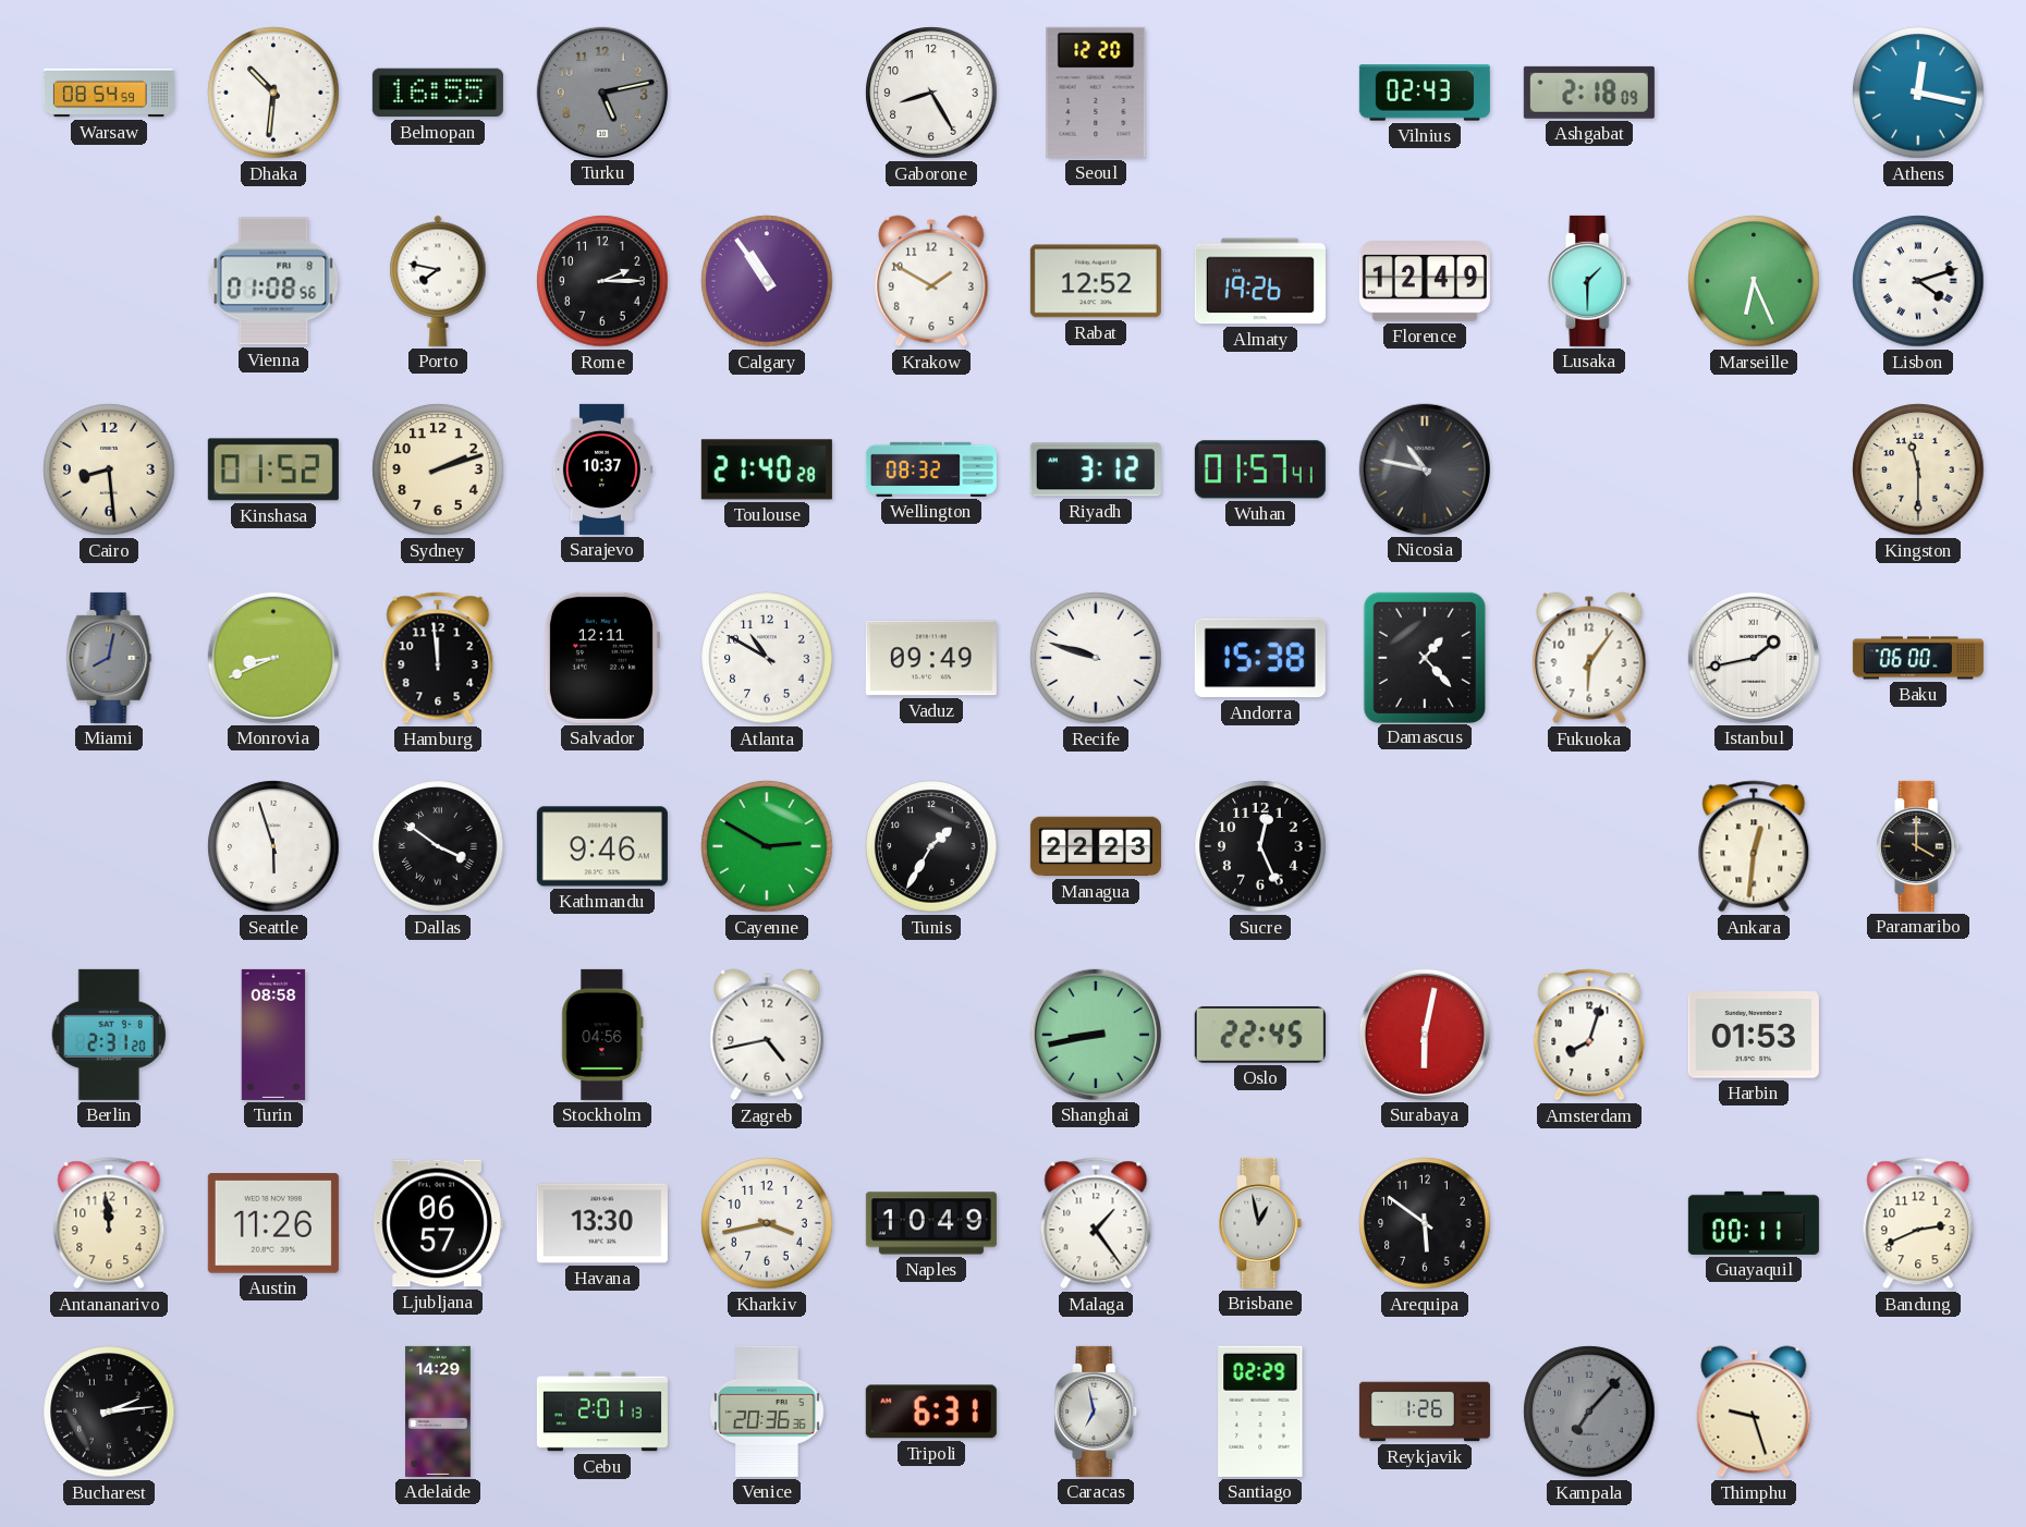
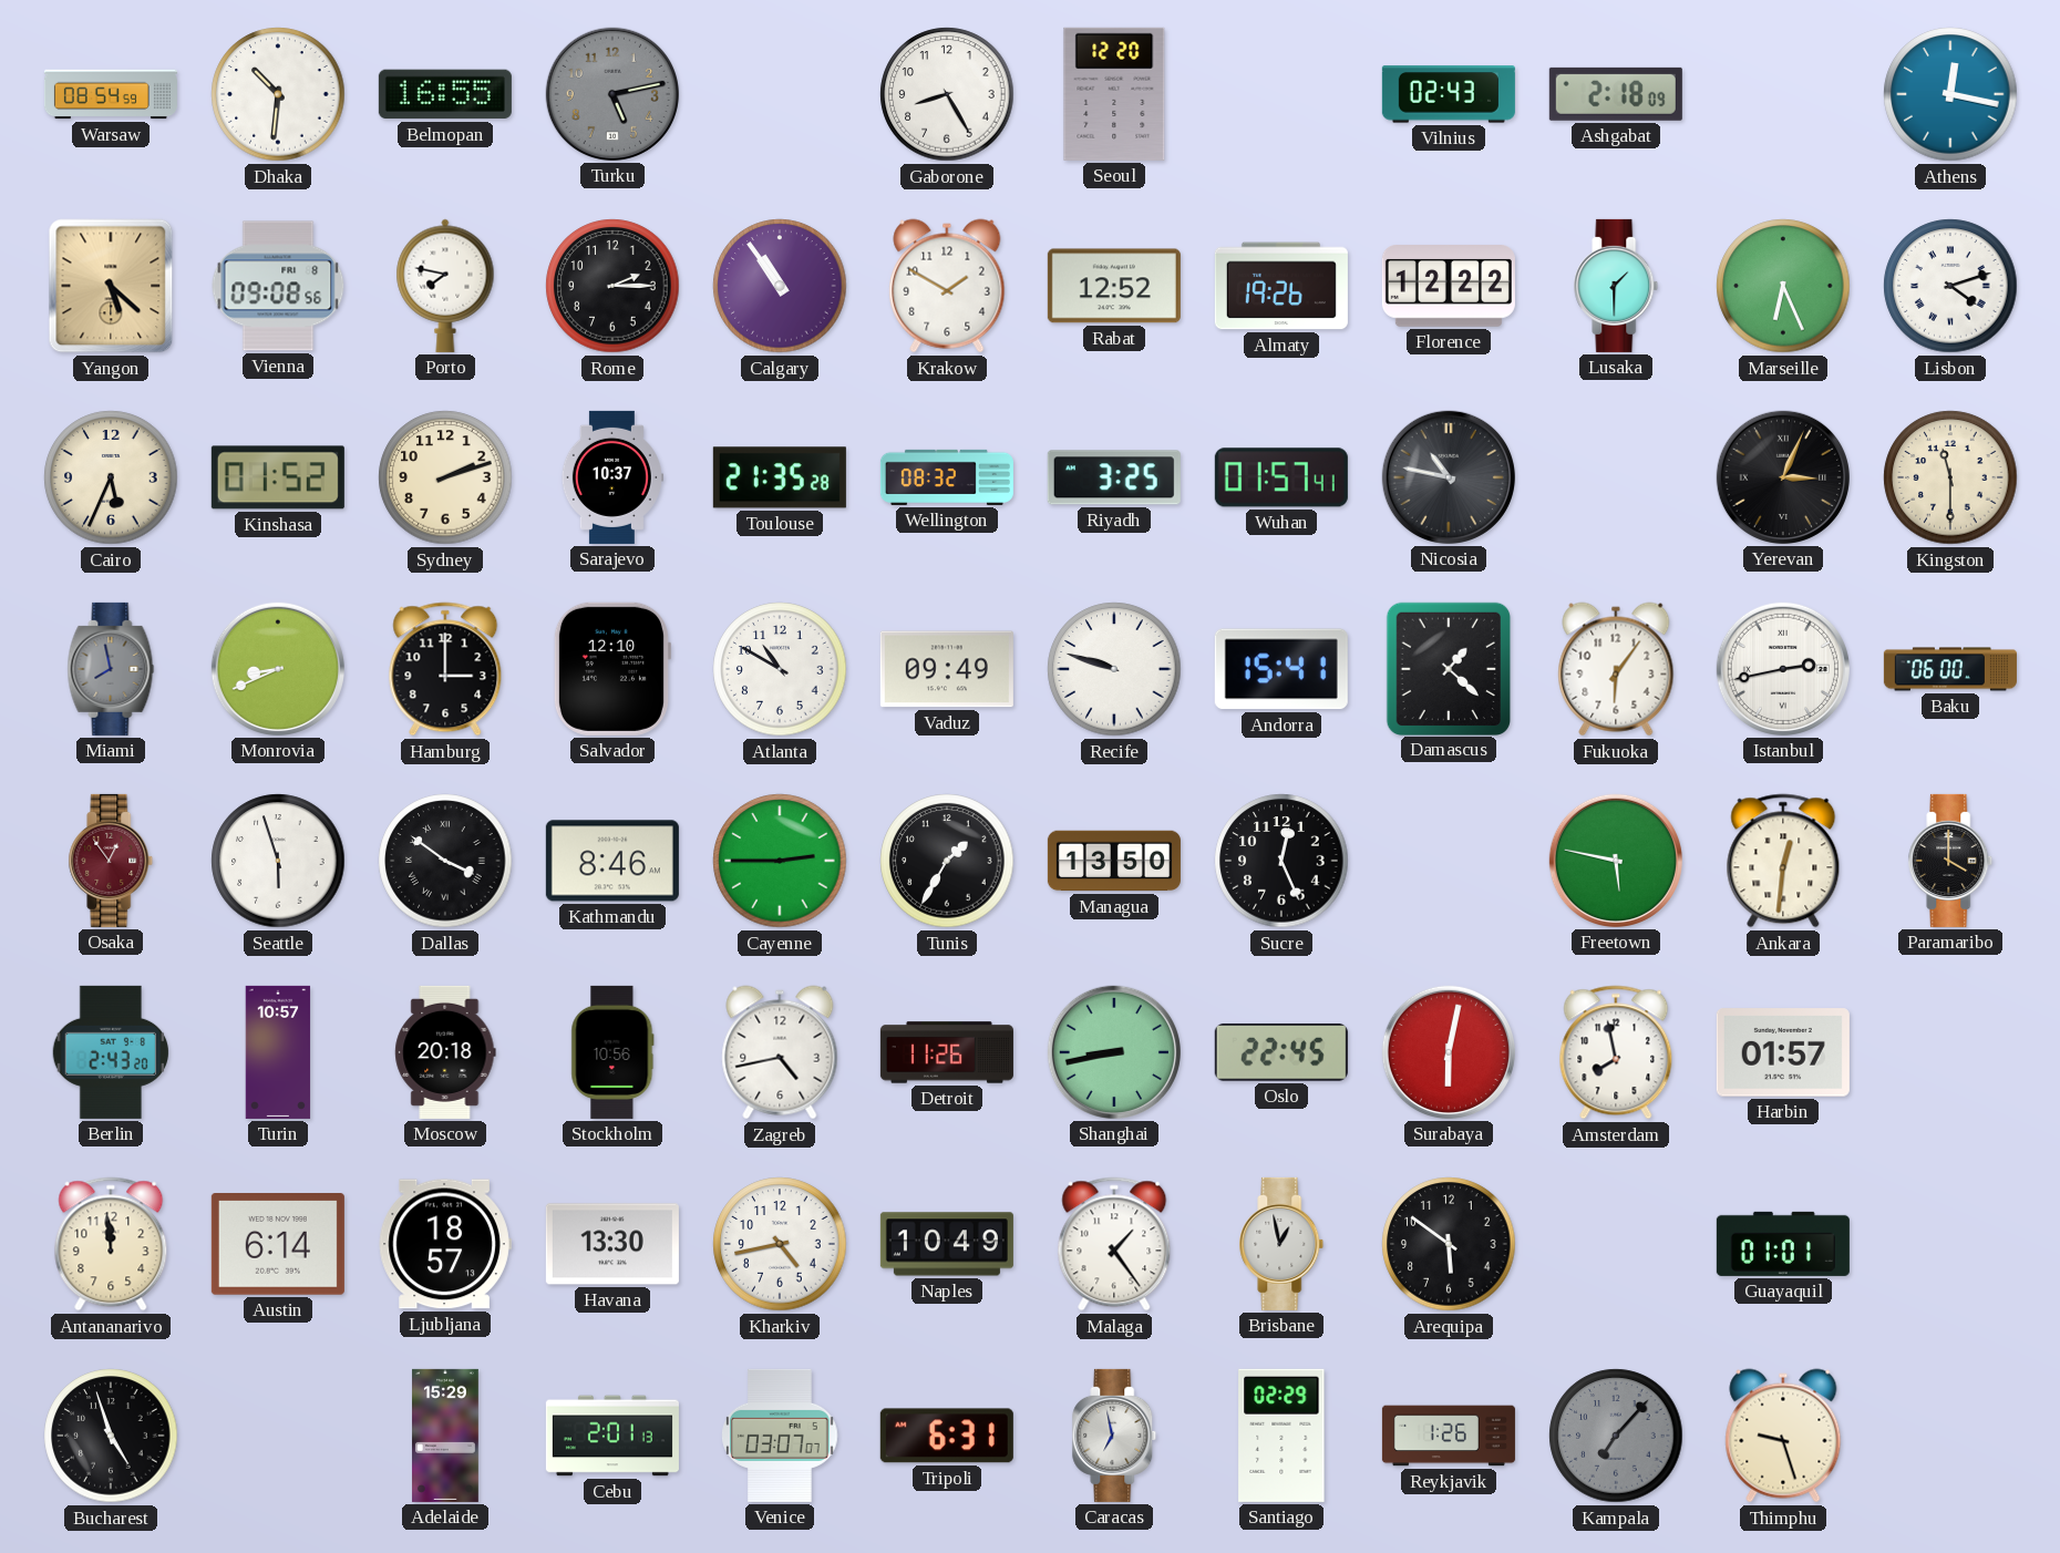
Yangon: none -> 5:22 (111, 286)
Vienna: 01:08 -> 09:08 (278, 286)
Florence: 12:49 -> 12:22 (1449, 287)
Cairo: 8:29 -> 5:34 (111, 477)
Toulouse: 21:40 -> 21:35 (780, 477)
Riyadh: 3:12 -> 3:25 (1114, 477)
Yerevan: none -> 3:04 (1783, 477)
Miami: 8:02 -> 7:58 (111, 669)
Hamburg: 11:59 -> 3:00 (445, 669)
Salvador: 12:11 -> 12:10 (611, 669)
Andorra: 15:38 -> 15:41 (1281, 669)
Damascus: 1:23 -> 1:22 (1448, 668)
Istanbul: 1:43 -> 2:43 (1783, 669)
Osaka: none -> 12:54 (111, 861)
Kathmandu: 9:46 -> 8:46 (612, 861)
Cayenne: 2:50 -> 2:45 (780, 861)
Managua: 22:23 -> 13:50 (1114, 861)
Freetown: none -> 5:47 (1616, 861)
Berlin: 2:31 -> 2:43 (111, 1052)
Turin: 08:58 -> 10:57 (278, 1052)
Moscow: none -> 20:18 (445, 1052)
Stockholm: 04:56 -> 10:56 (612, 1052)
Detroit: none -> 11:26 (947, 1052)
Amsterdam: 8:03 -> 7:58 (1616, 1052)
Harbin: 01:53 -> 01:57 (1783, 1052)
Austin: 11:26 -> 6:14 (278, 1245)
Ljubljana: 06:57 -> 18:57 (445, 1244)
Kharkiv: 3:43 -> 4:43 (780, 1244)
Guayaquil: 00:11 -> 01:01 (1783, 1244)
Bandung: 2:41 -> none (1918, 1223)
Bucharest: 2:14 -> 4:57 (111, 1436)
Adelaide: 14:29 -> 15:29 (446, 1436)
Venice: 20:36 -> 03:07 (780, 1436)
